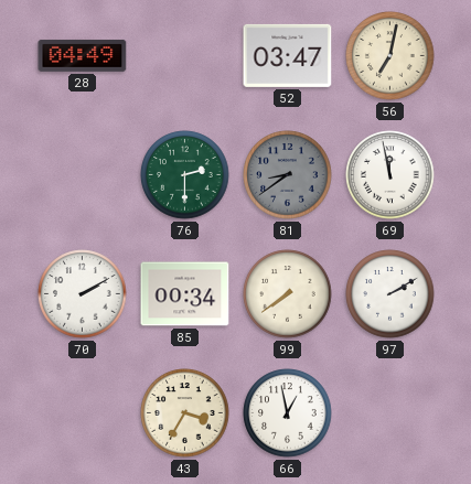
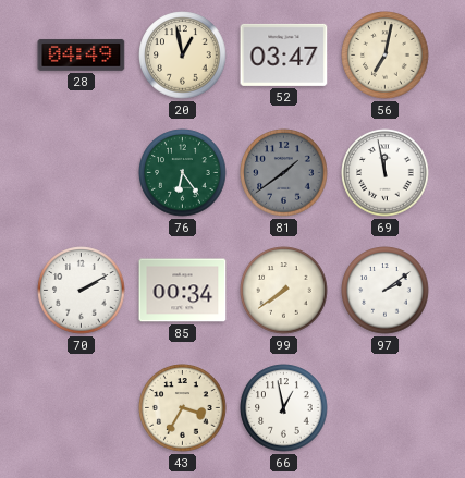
20: none -> 12:58 (183, 56)
76: 2:30 -> 6:24 (183, 173)
81: 8:39 -> 1:39 (284, 173)
97: 2:10 -> 2:09 (386, 291)
